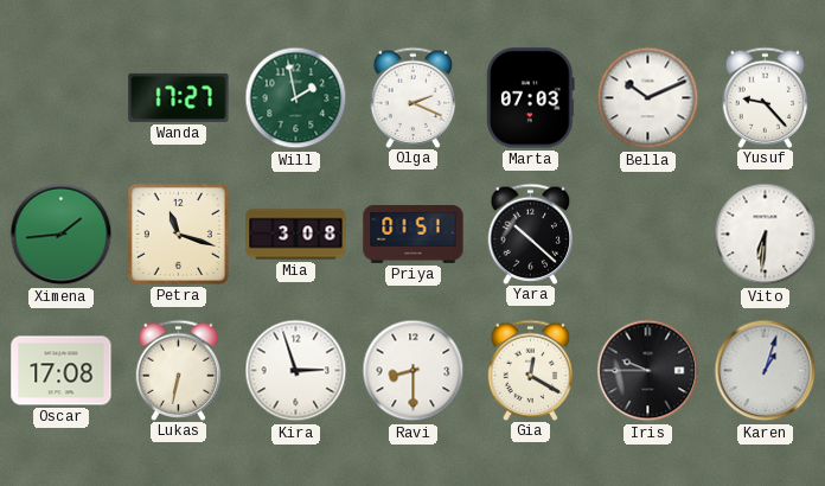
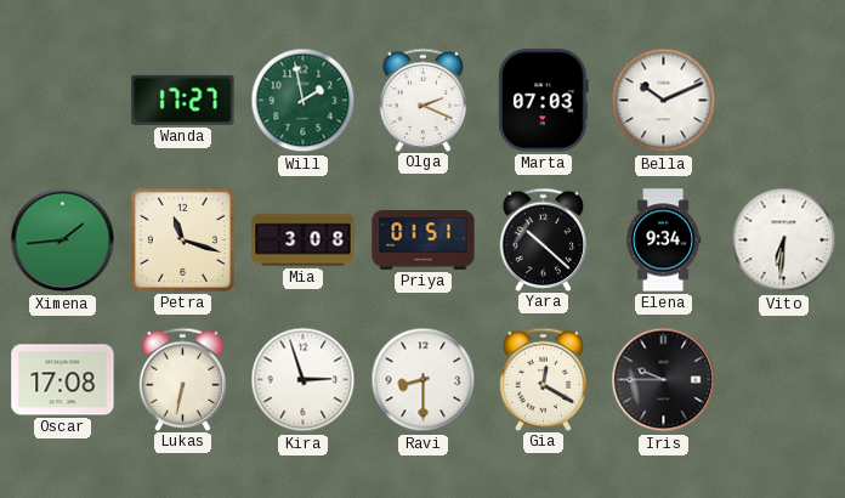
Yusuf: 9:23 -> none (766, 97)
Elena: none -> 9:34 (664, 240)
Karen: 1:03 -> none (766, 371)
